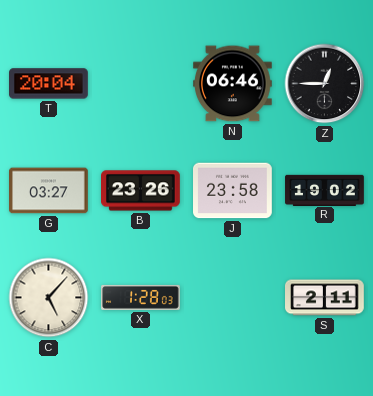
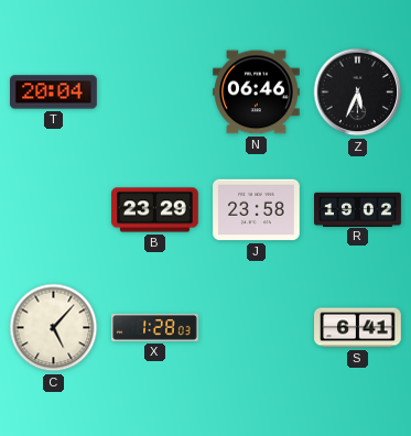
Z: 12:45 -> 5:34 (358, 92)
G: 03:27 -> none (49, 191)
B: 23:26 -> 23:29 (155, 210)
S: 2:11 -> 6:41 (358, 328)
